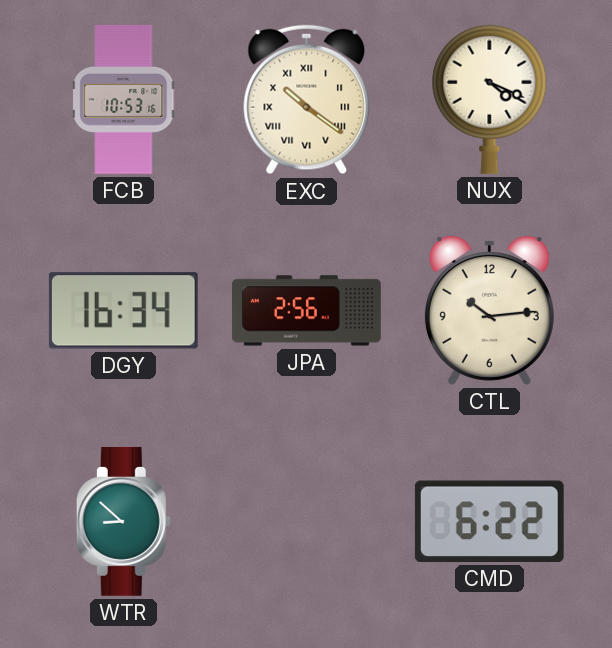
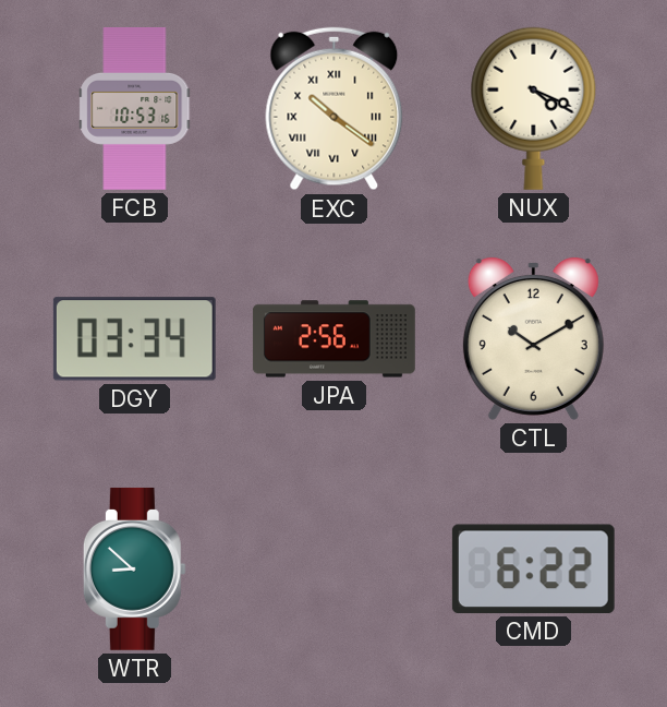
DGY: 16:34 -> 03:34 (134, 339)
CTL: 10:14 -> 10:10 (533, 338)
